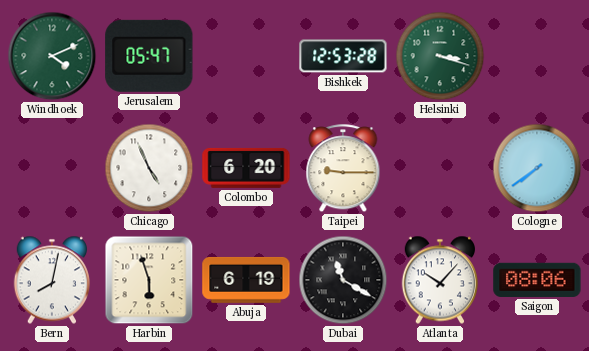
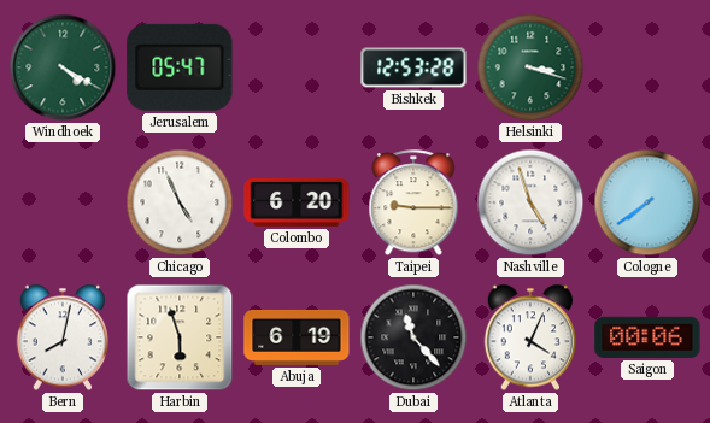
Windhoek: 4:11 -> 4:20 (63, 67)
Nashville: none -> 4:57 (530, 202)
Dubai: 11:20 -> 11:23 (413, 337)
Atlanta: 10:07 -> 4:04 (529, 337)
Saigon: 08:06 -> 00:06 (647, 337)
